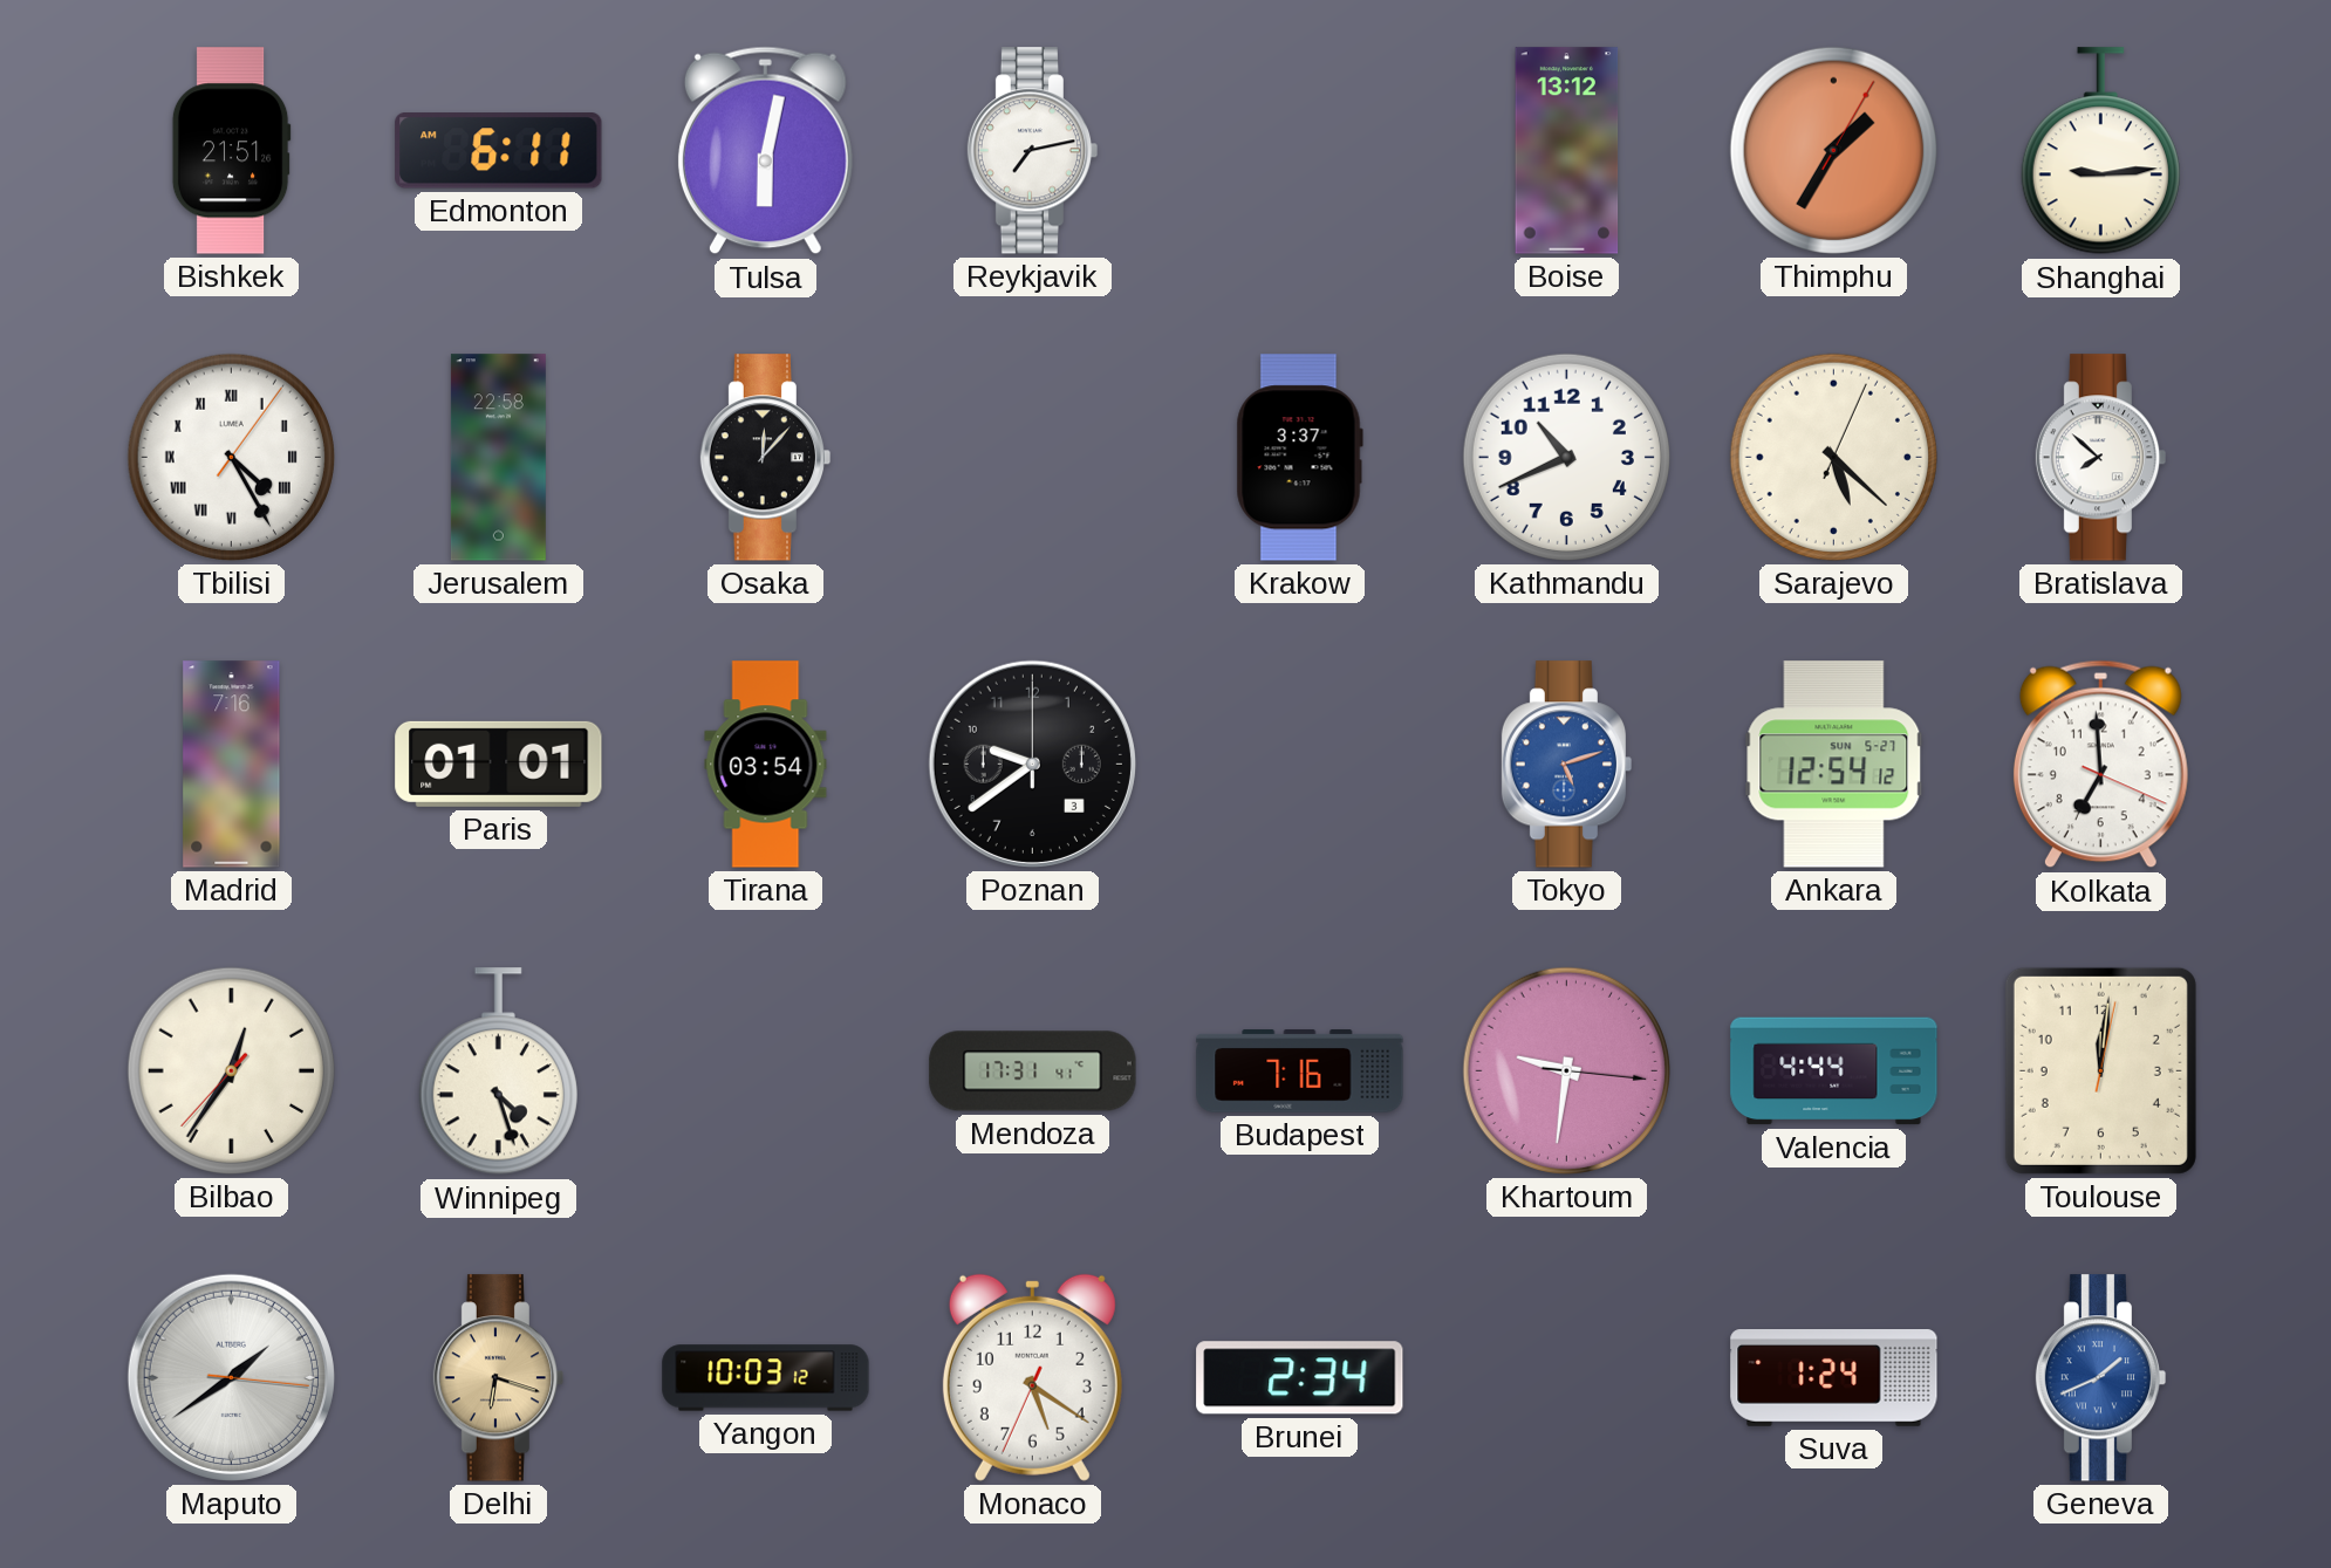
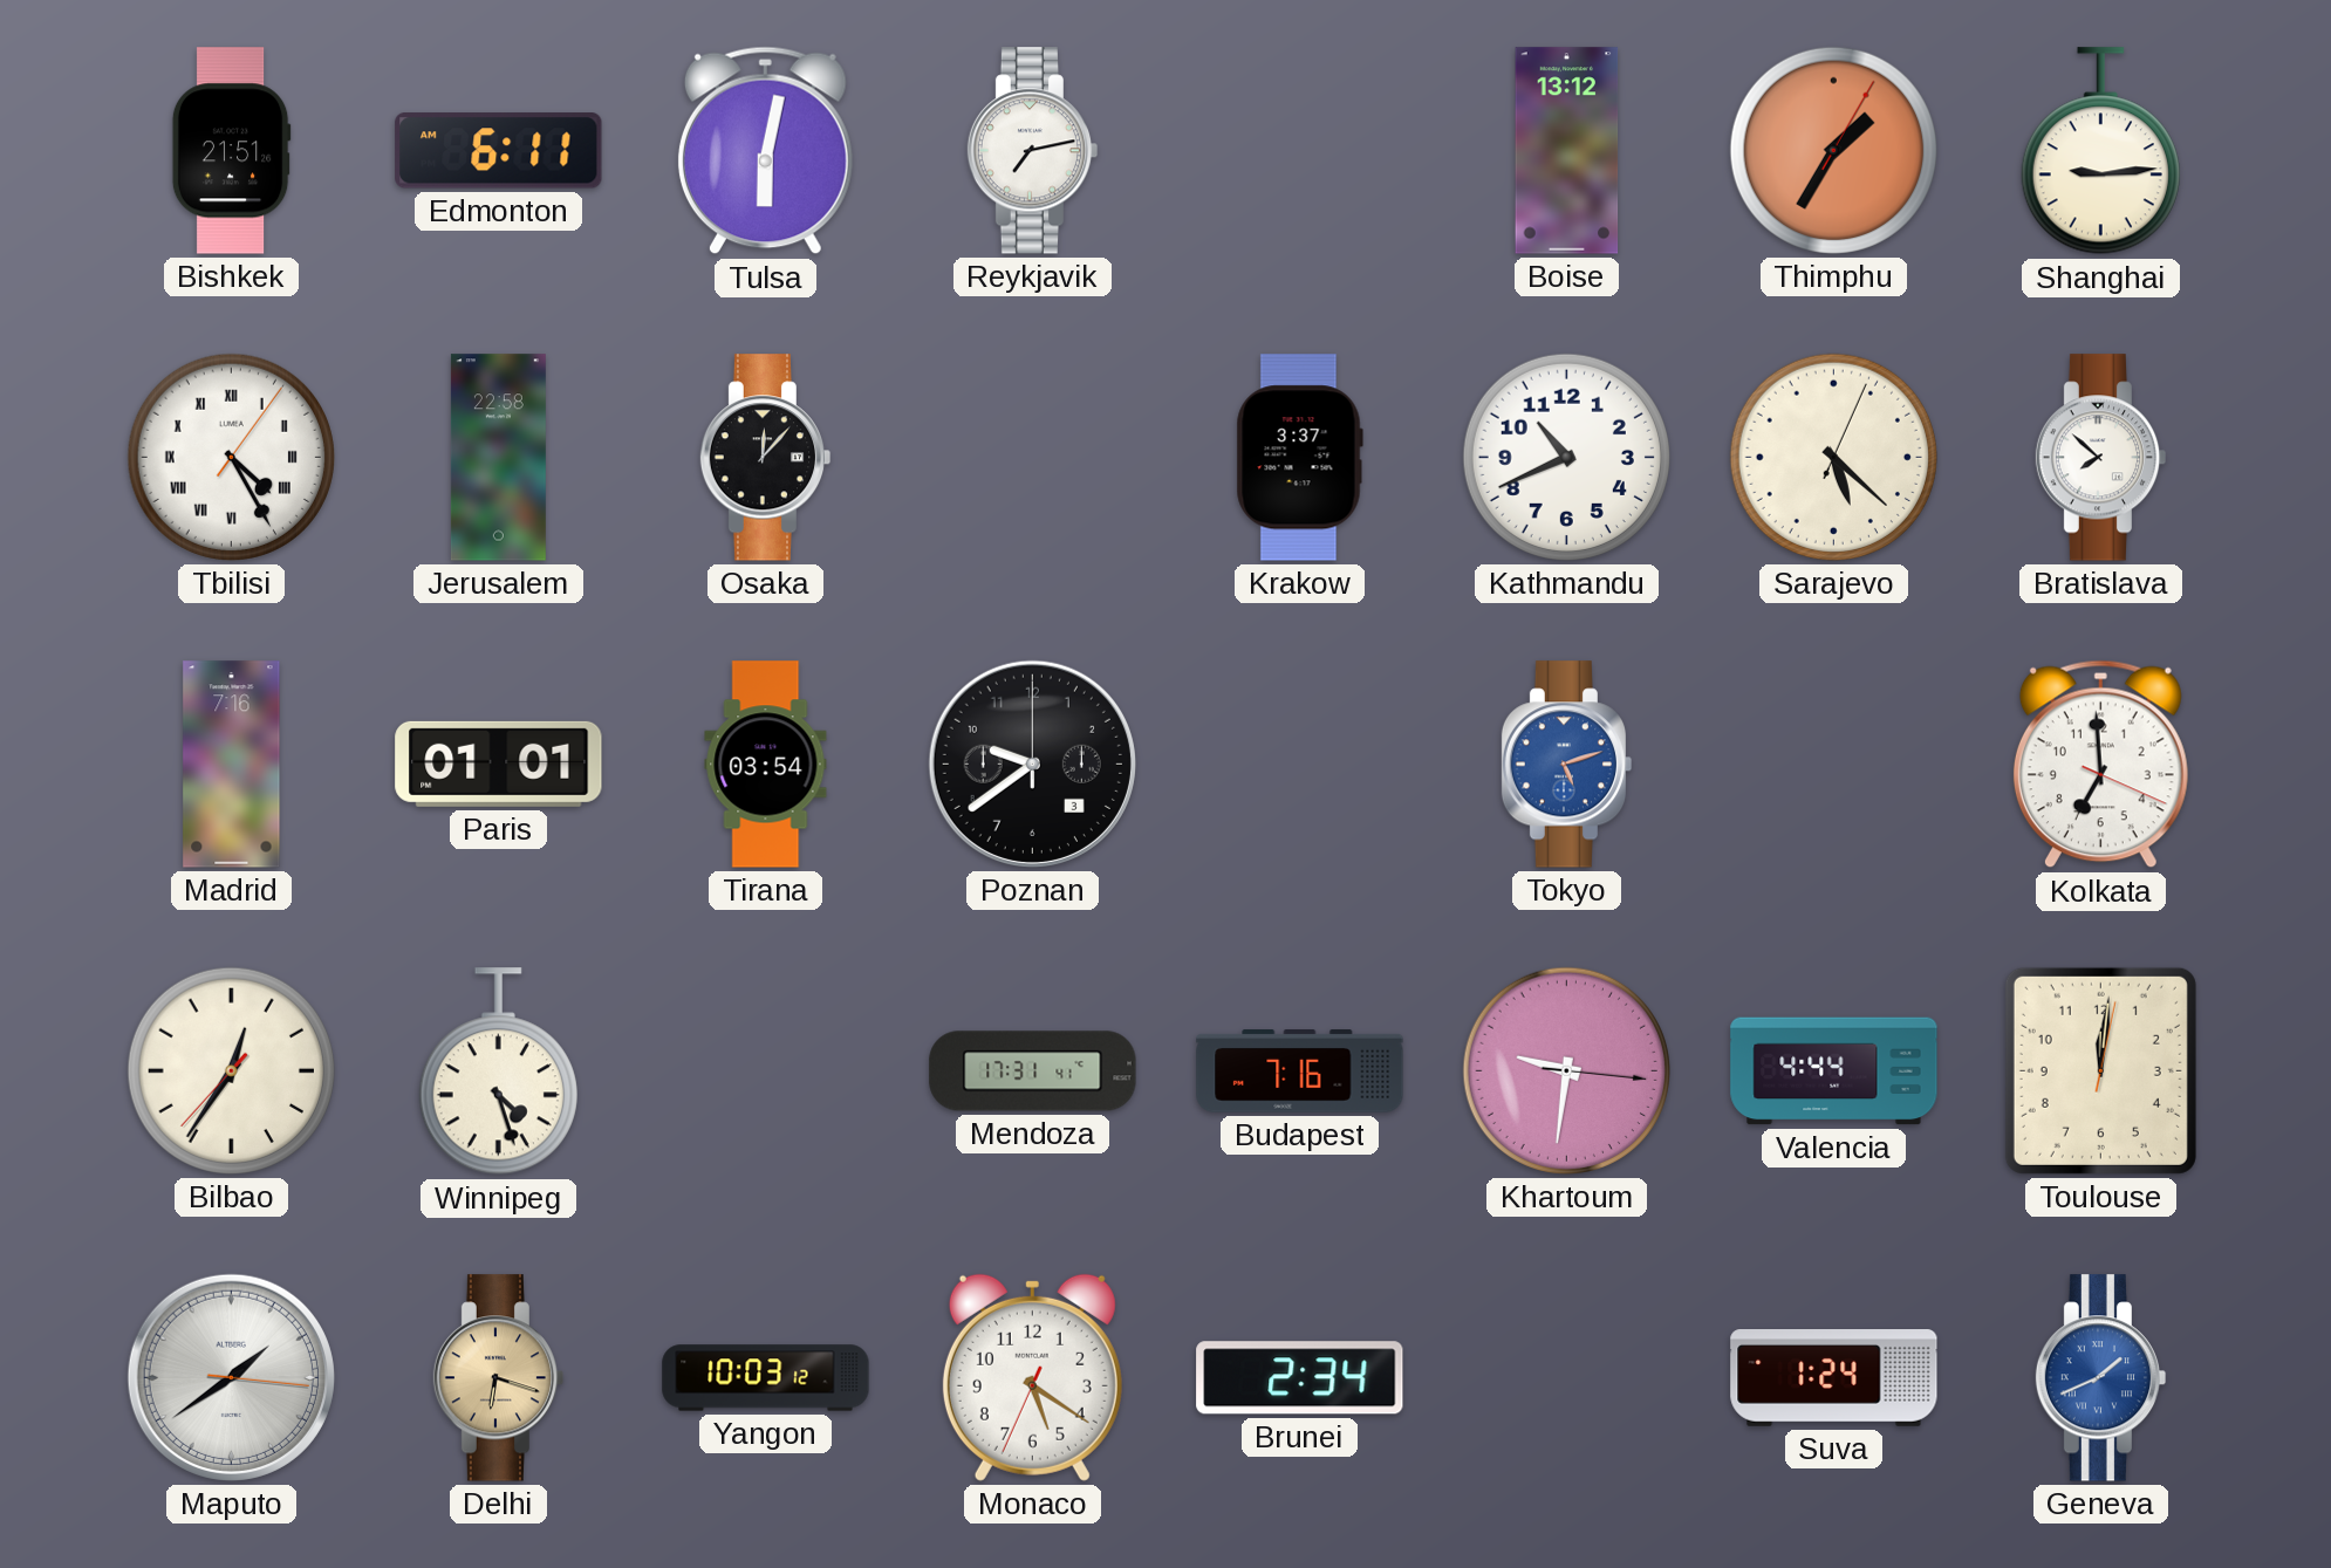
Ankara: 12:54 -> none (1834, 765)
